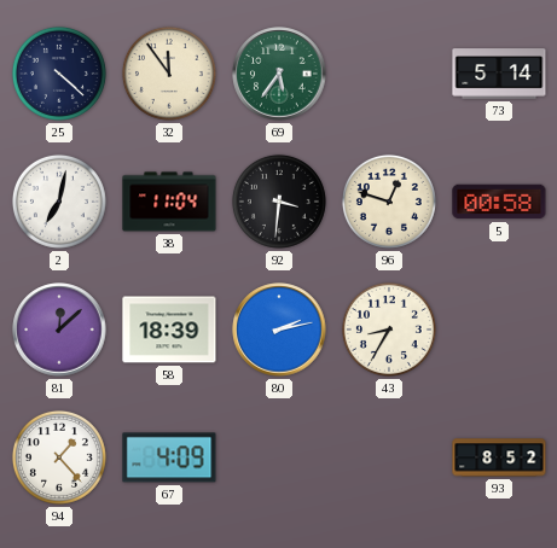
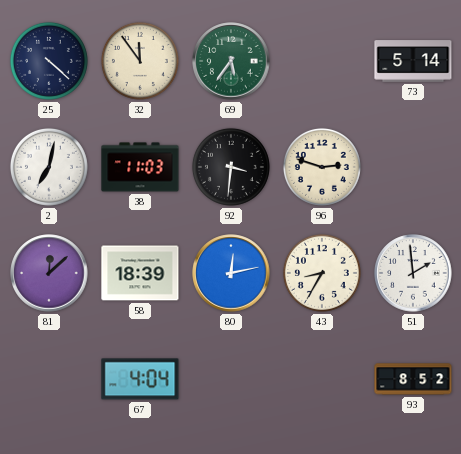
38: 11:04 -> 11:03 (140, 167)
96: 12:48 -> 2:48 (322, 167)
5: 00:58 -> none (499, 202)
80: 2:13 -> 12:13 (231, 273)
51: none -> 1:59 (413, 273)
94: 1:23 -> none (59, 457)
67: 4:09 -> 4:04 (140, 379)
